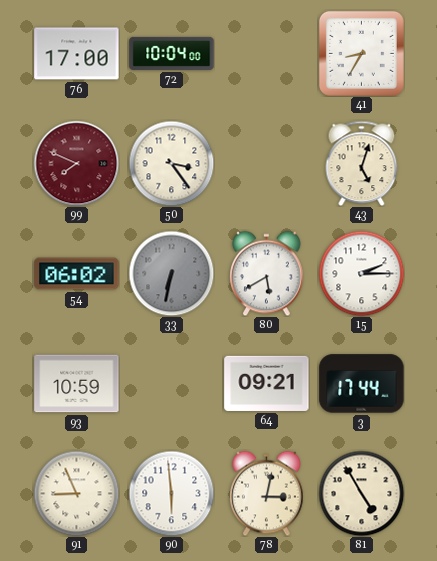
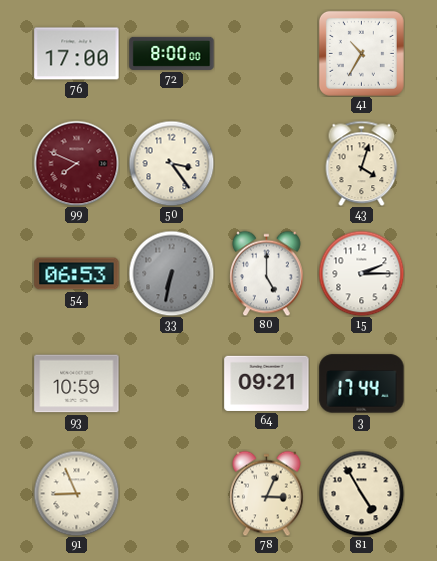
72: 10:04 -> 8:00 (172, 53)
41: 8:35 -> 10:35 (361, 53)
43: 5:03 -> 4:03 (362, 163)
54: 06:02 -> 06:53 (77, 274)
80: 5:40 -> 5:00 (267, 273)
90: 5:59 -> none (171, 493)
78: 3:02 -> 3:04 (267, 493)
